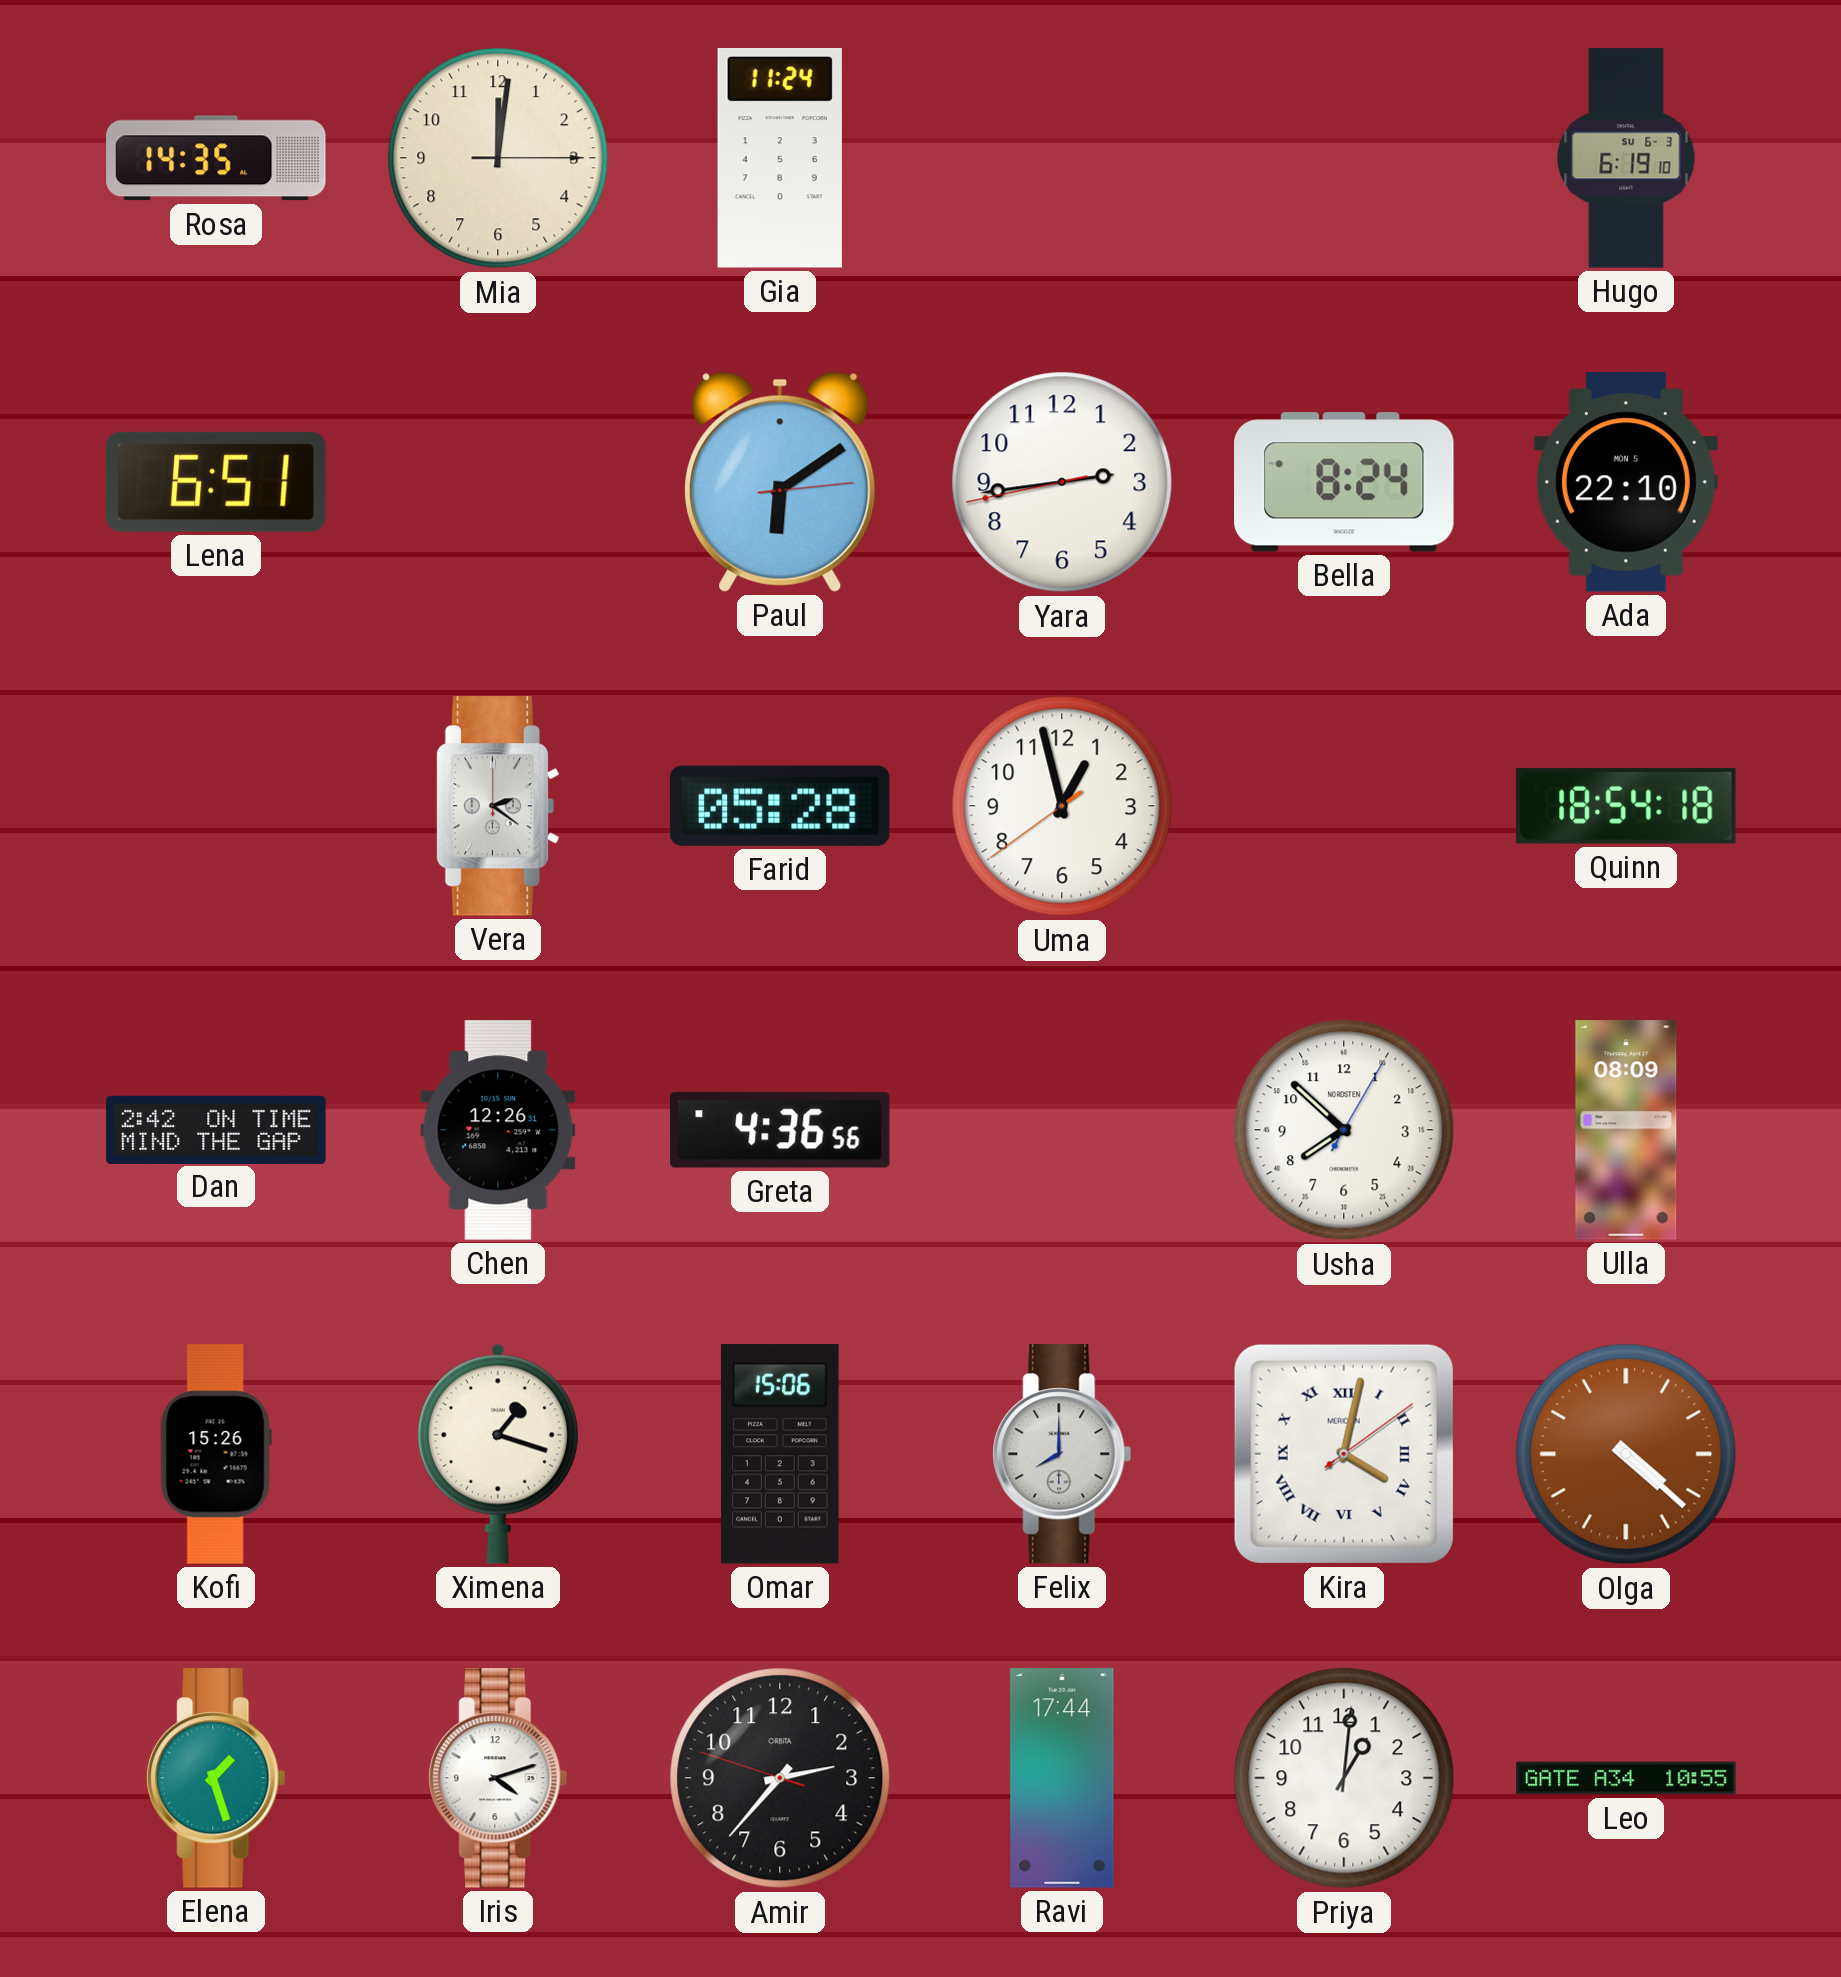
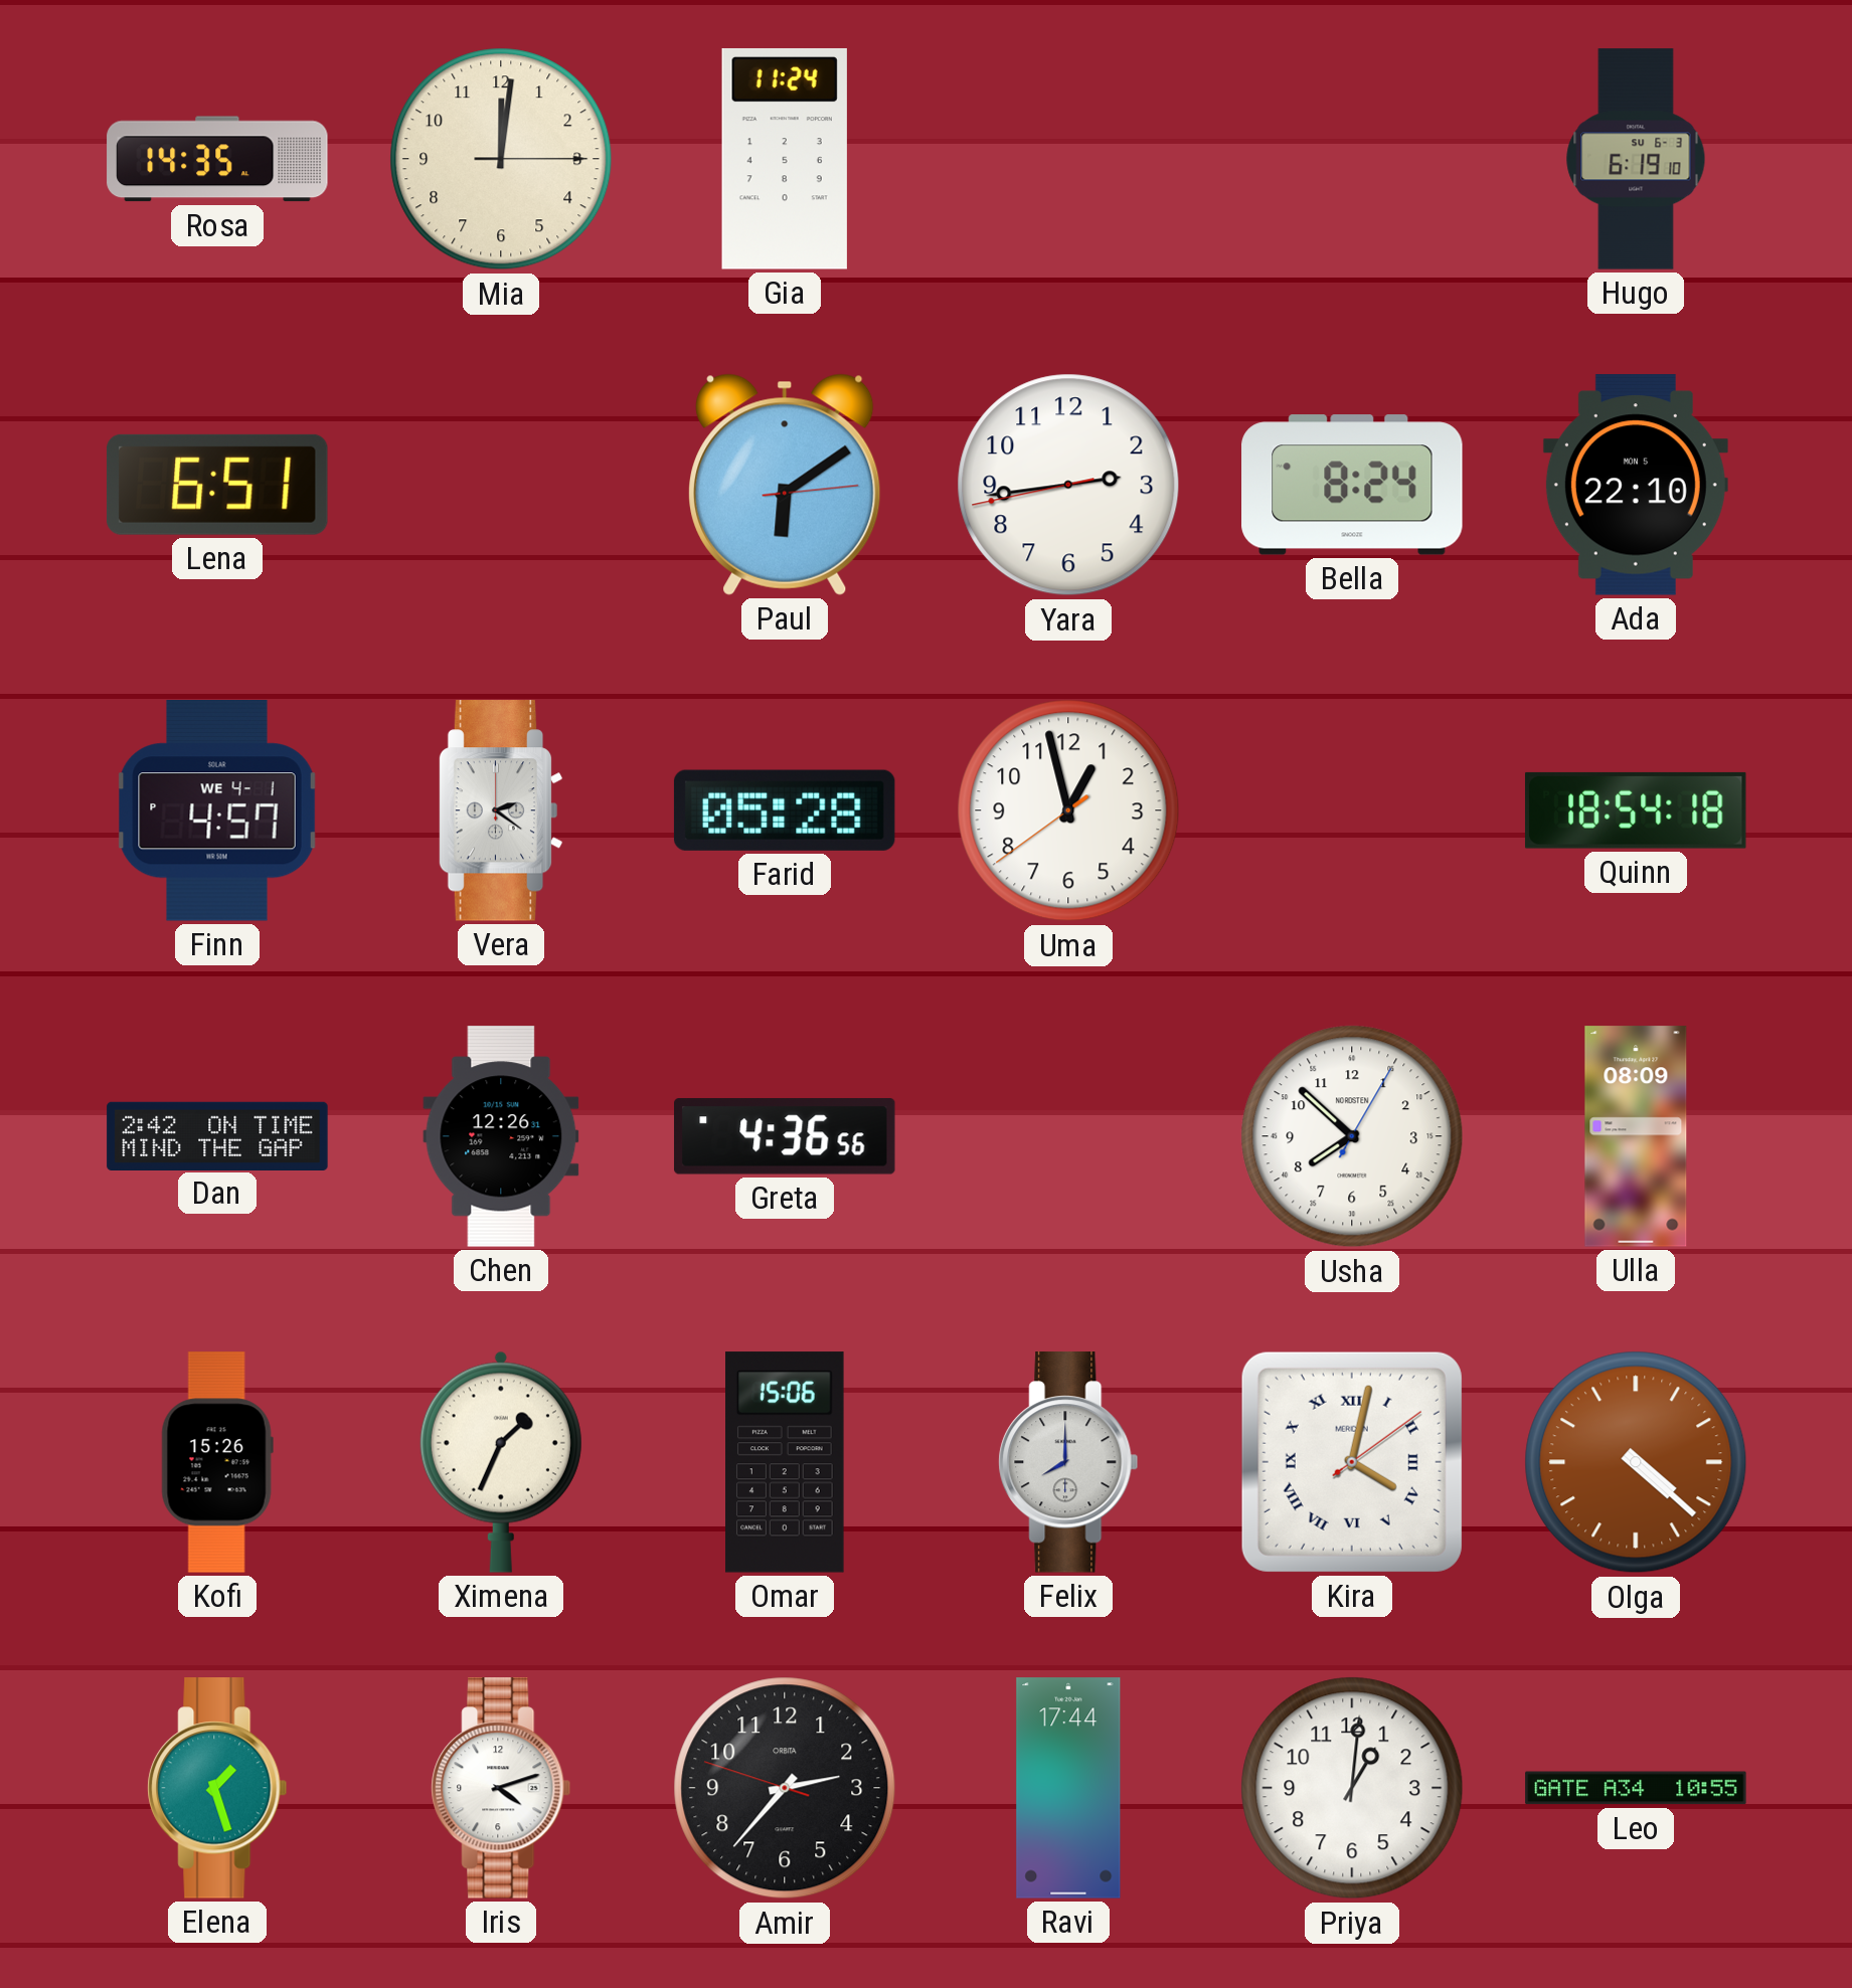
Finn: none -> 4:57 (217, 811)
Ximena: 1:18 -> 1:34 (501, 1462)
